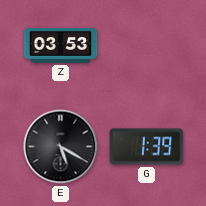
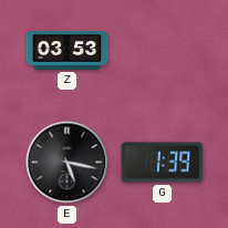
E: 5:20 -> 5:17 (68, 163)
